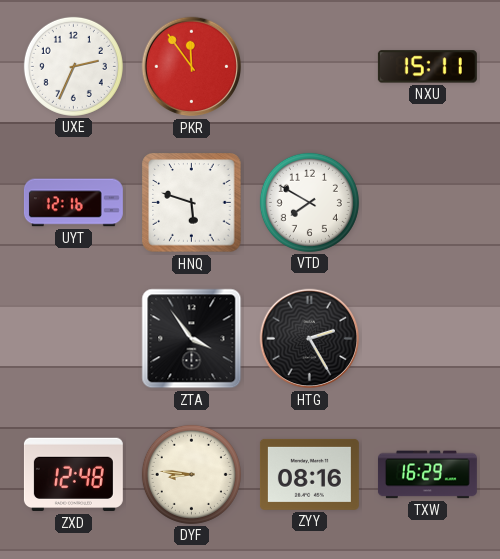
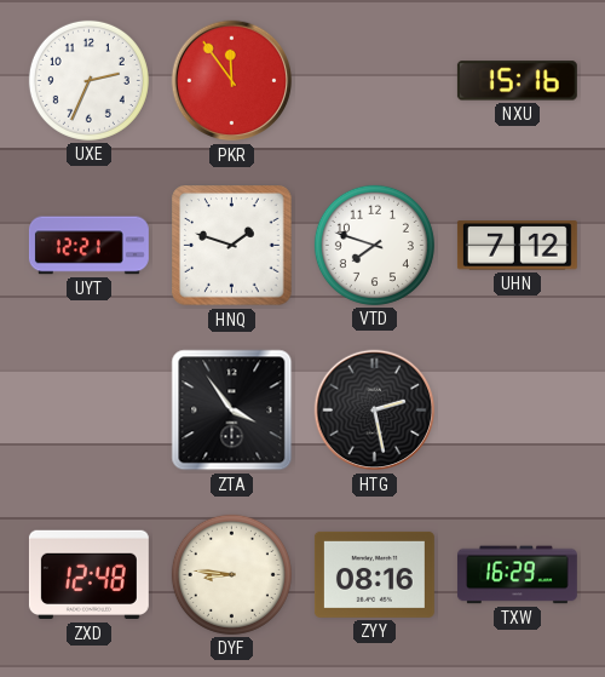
NXU: 15:11 -> 15:16 (517, 81)
UYT: 12:16 -> 12:21 (88, 246)
HNQ: 5:48 -> 1:48 (232, 246)
VTD: 7:50 -> 7:48 (374, 245)
UHN: none -> 7:12 (517, 246)
HTG: 2:25 -> 2:28 (375, 411)
